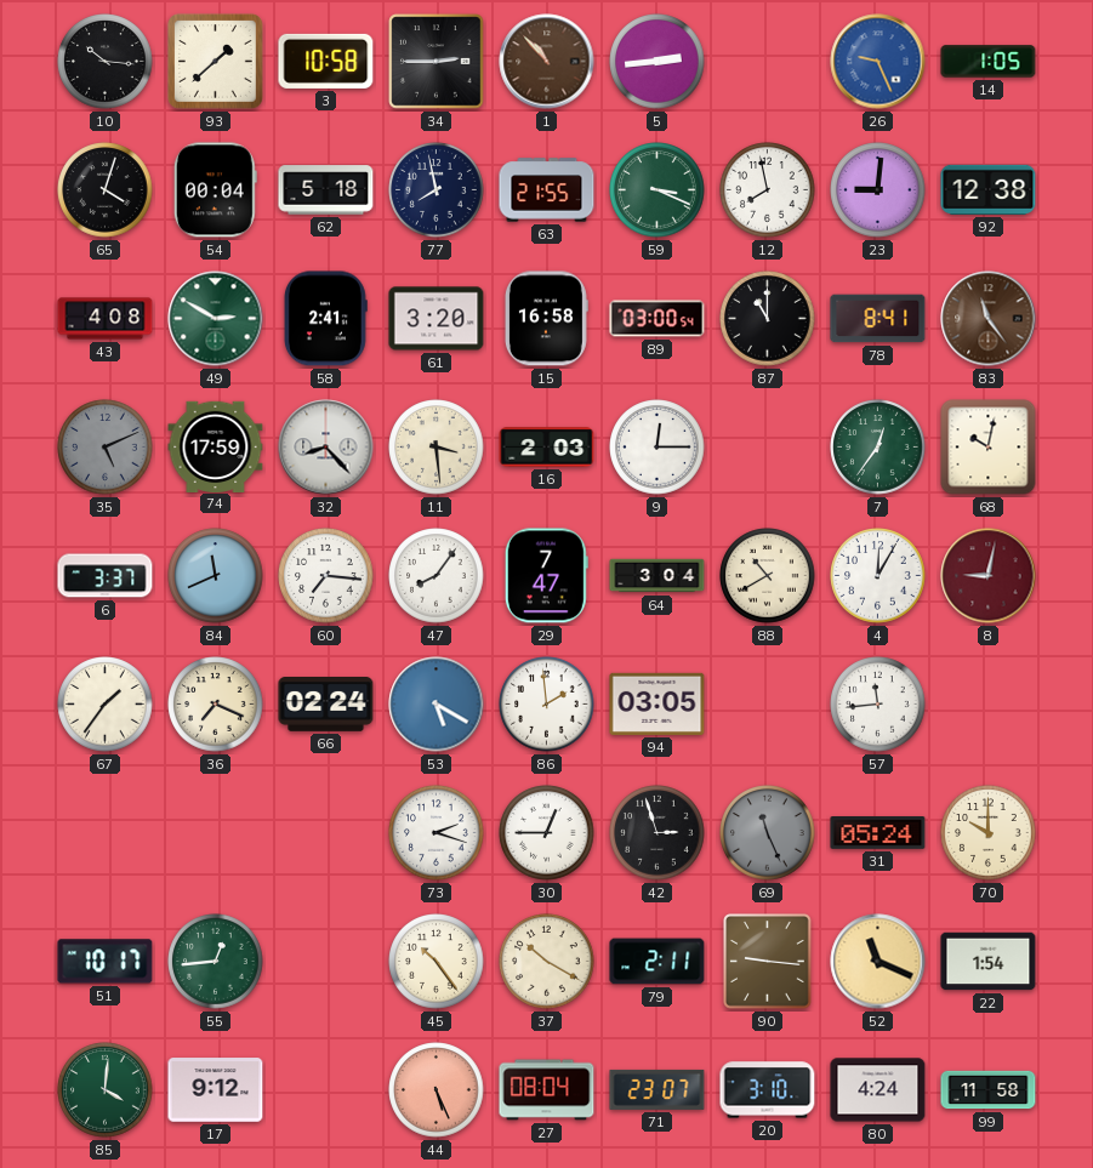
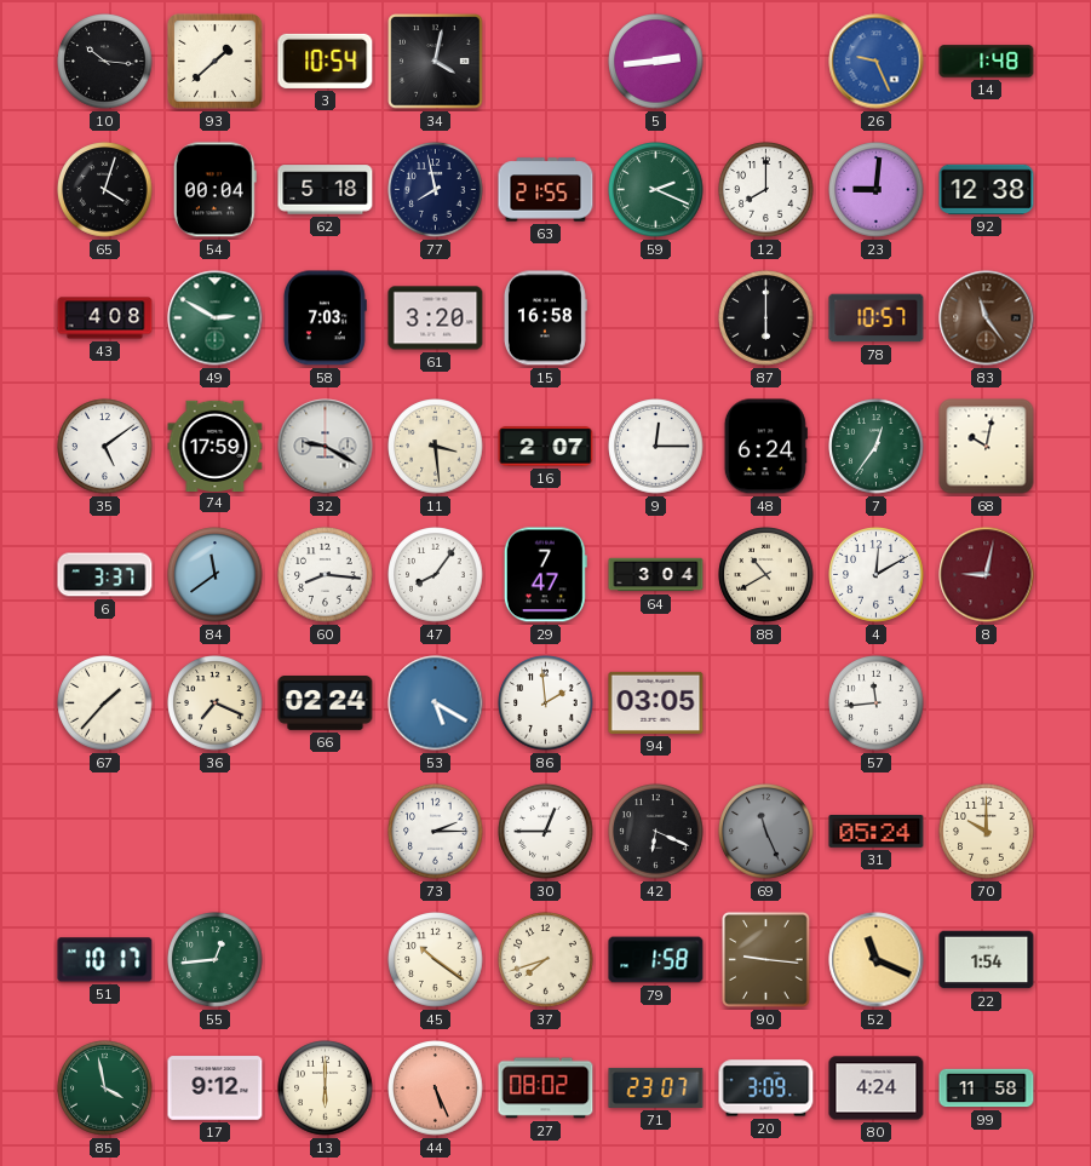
3: 10:58 -> 10:54 (326, 61)
34: 2:45 -> 4:02 (436, 62)
1: 10:53 -> none (547, 62)
14: 1:05 -> 1:48 (987, 62)
59: 3:19 -> 2:19 (656, 190)
12: 7:58 -> 8:00 (766, 190)
58: 2:41 -> 7:03 (325, 318)
89: 03:00 -> none (657, 319)
87: 11:00 -> 6:00 (766, 318)
78: 8:41 -> 10:57 (877, 318)
35: 5:11 -> 5:09 (105, 447)
35 dial: grey -> white (105, 447)
32: 8:23 -> 9:20 (326, 447)
16: 2:03 -> 2:07 (546, 447)
48: none -> 6:24 (765, 447)
84: 11:41 -> 11:39 (216, 575)
60: 7:16 -> 8:16 (326, 575)
4: 12:05 -> 12:10 (877, 575)
67: 1:36 -> 1:37 (105, 703)
73: 2:18 -> 2:15 (436, 832)
42: 2:57 -> 6:19 (656, 832)
45: 10:24 -> 10:21 (436, 960)
37: 10:20 -> 7:42 (546, 960)
79: 2:11 -> 1:58 (656, 960)
85: 4:01 -> 3:58 (105, 1089)
13: none -> 6:00 (326, 1089)
27: 08:04 -> 08:02 (546, 1089)
20: 3:10 -> 3:09 (766, 1089)
